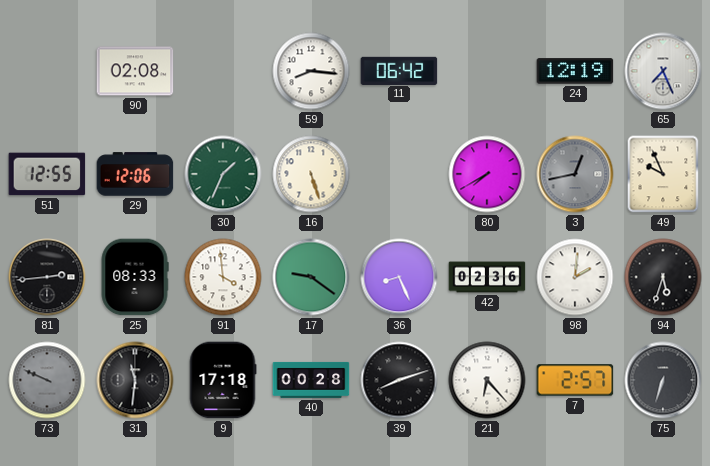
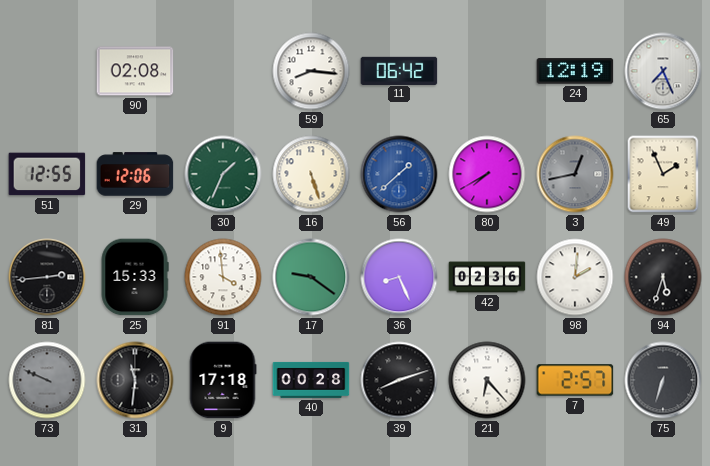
56: none -> 1:38 (399, 174)
49: 9:56 -> 1:56 (663, 174)
25: 08:33 -> 15:33 (135, 277)
